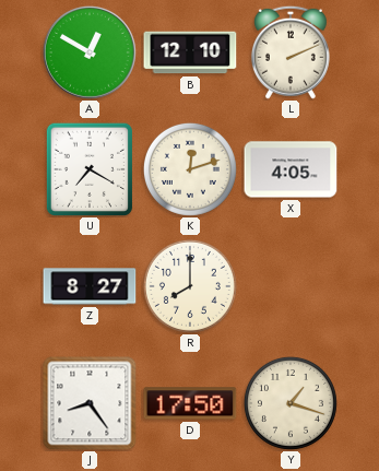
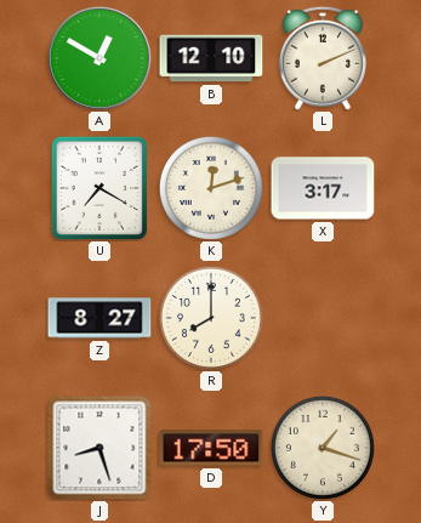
X: 4:05 -> 3:17 (323, 188)
J: 8:24 -> 8:27 (99, 448)
